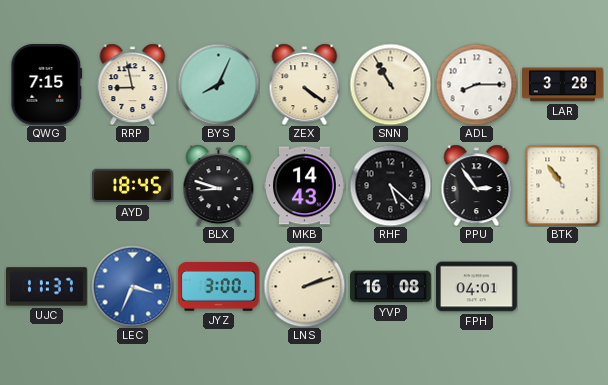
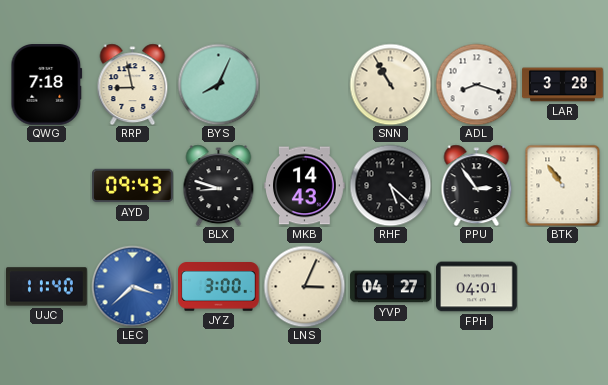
QWG: 7:15 -> 7:18 (47, 85)
ZEX: 4:21 -> none (305, 84)
ADL: 8:15 -> 8:18 (476, 84)
AYD: 18:45 -> 09:43 (133, 186)
UJC: 11:37 -> 11:40 (47, 287)
LEC: 3:34 -> 3:38 (132, 286)
LNS: 2:12 -> 3:04 (304, 286)
YVP: 16:08 -> 04:27 (391, 287)
